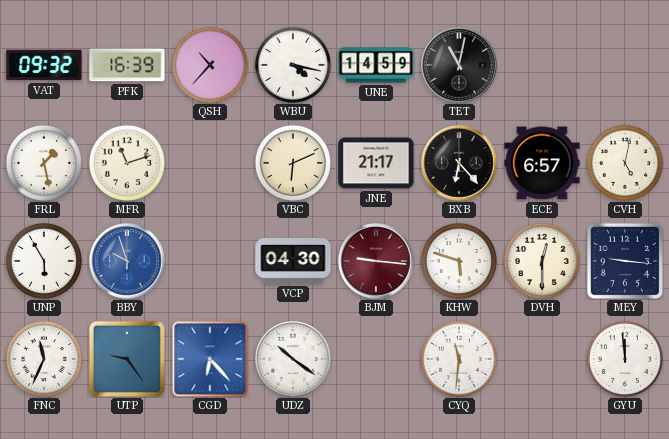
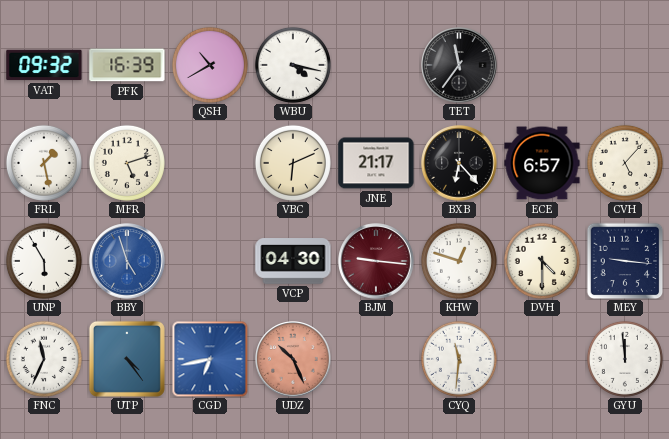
QSH: 10:37 -> 10:40 (210, 65)
UNE: 14:59 -> none (376, 65)
TET: 11:02 -> 11:36 (459, 65)
MFR: 11:12 -> 5:12 (127, 163)
CVH: 5:02 -> 5:07 (625, 163)
BBY: 9:57 -> 4:57 (127, 261)
KHW: 5:48 -> 12:48 (459, 261)
DVH: 12:30 -> 4:30 (542, 261)
UTP: 9:24 -> 4:24 (127, 359)
CGD: 6:23 -> 6:43 (210, 359)
UDZ: 10:21 -> 10:26 (293, 359)
UDZ dial: white -> salmon (293, 359)
